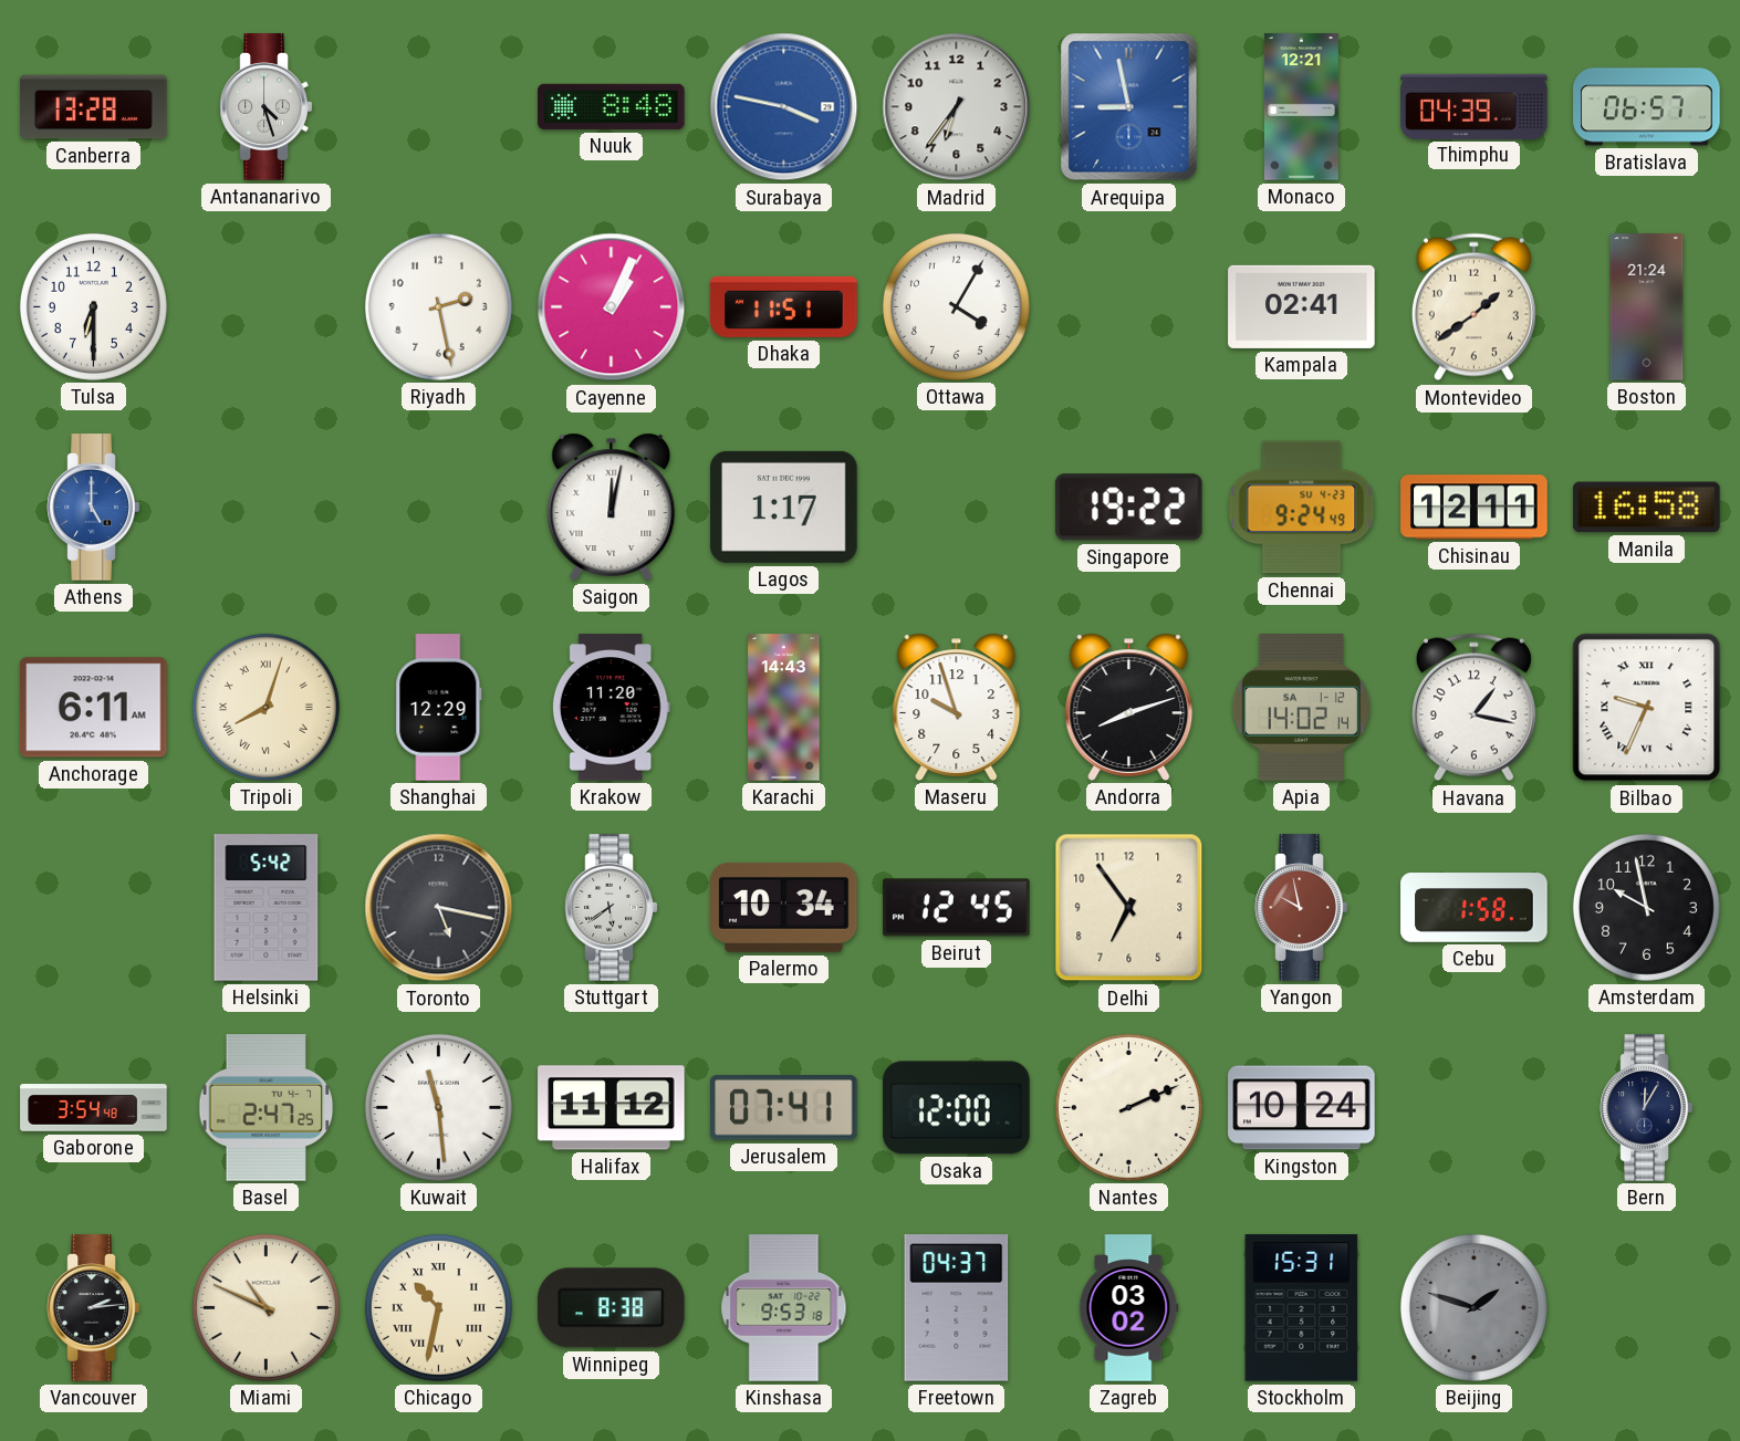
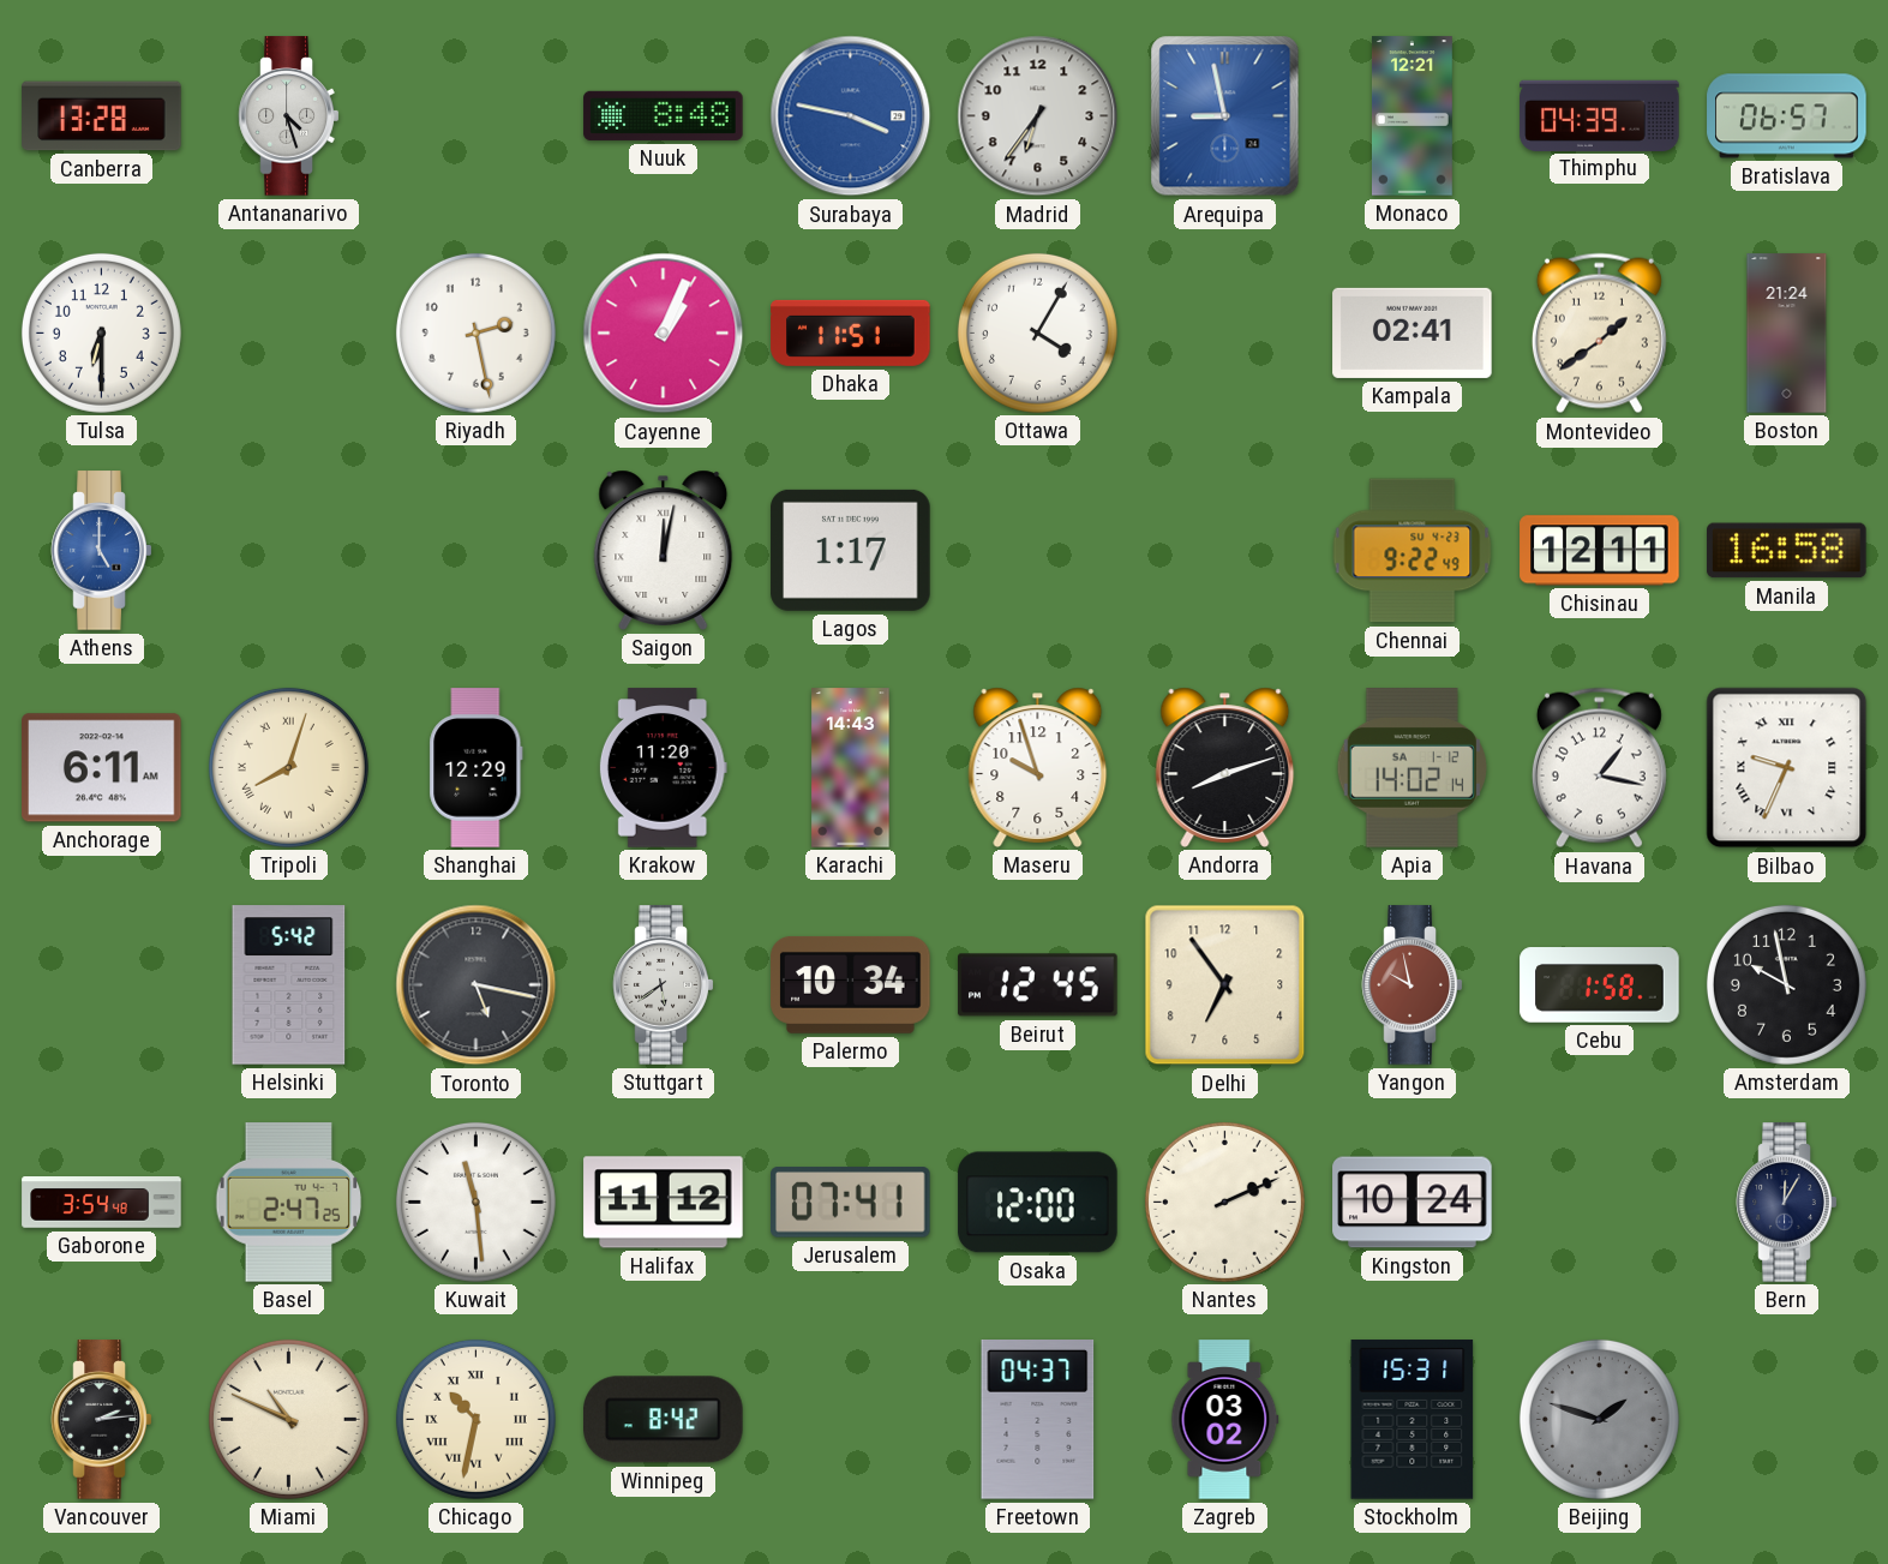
Singapore: 19:22 -> none (1128, 508)
Chennai: 9:24 -> 9:22 (1413, 551)
Winnipeg: 8:38 -> 8:42 (664, 1420)
Kinshasa: 9:53 -> none (784, 1308)
